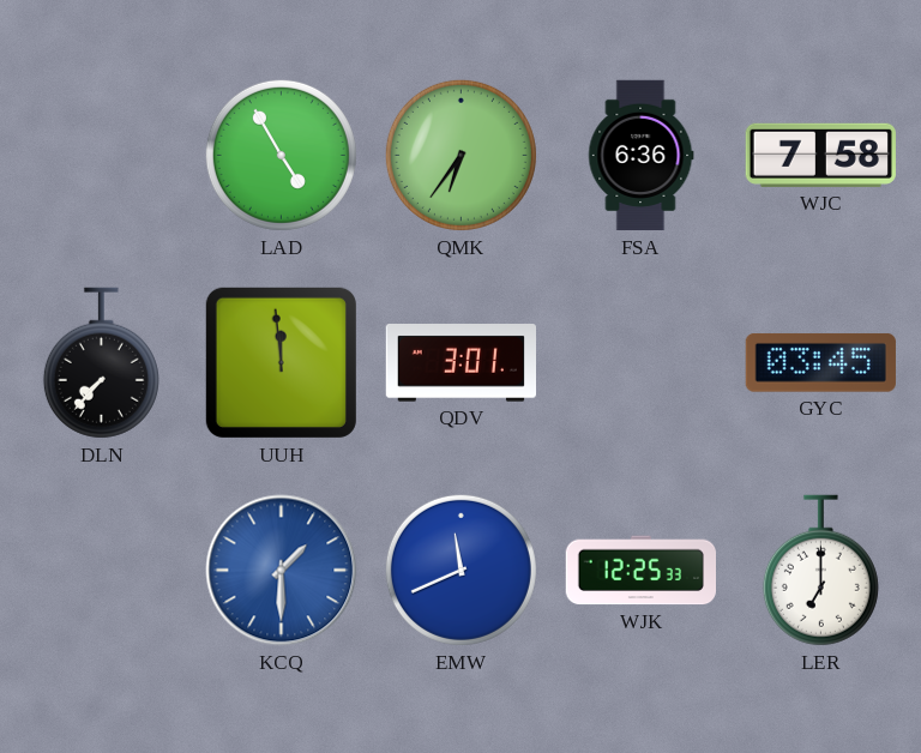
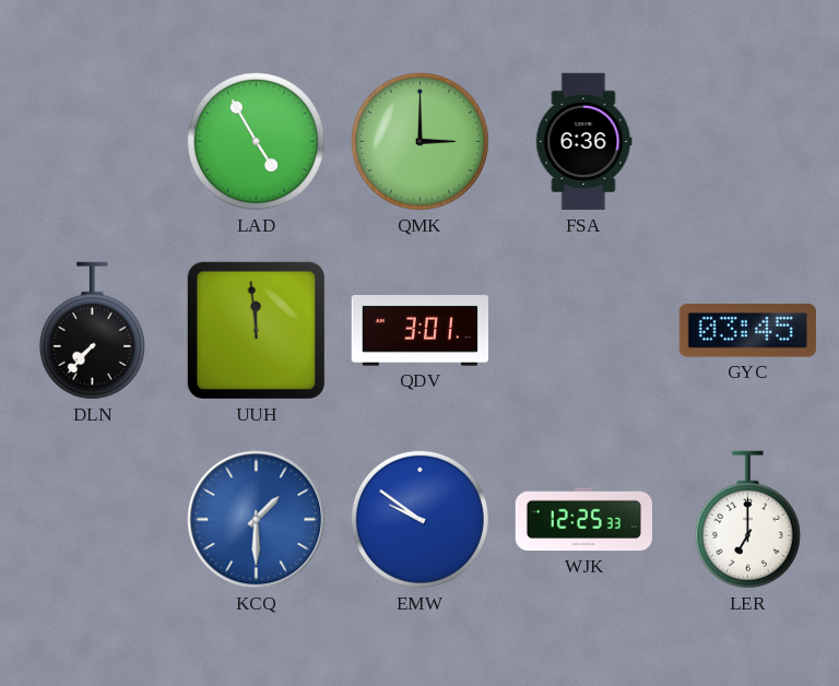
QMK: 6:36 -> 3:00 (419, 141)
WJC: 7:58 -> none (820, 155)
EMW: 11:41 -> 9:51 (419, 519)
